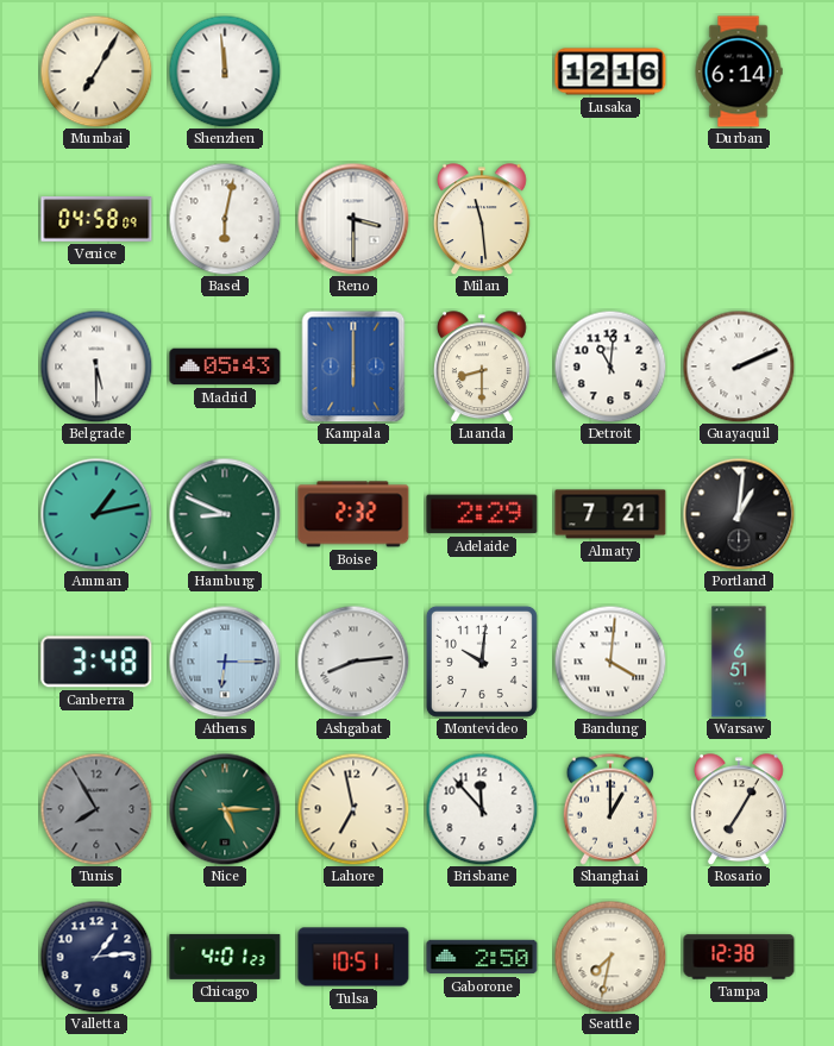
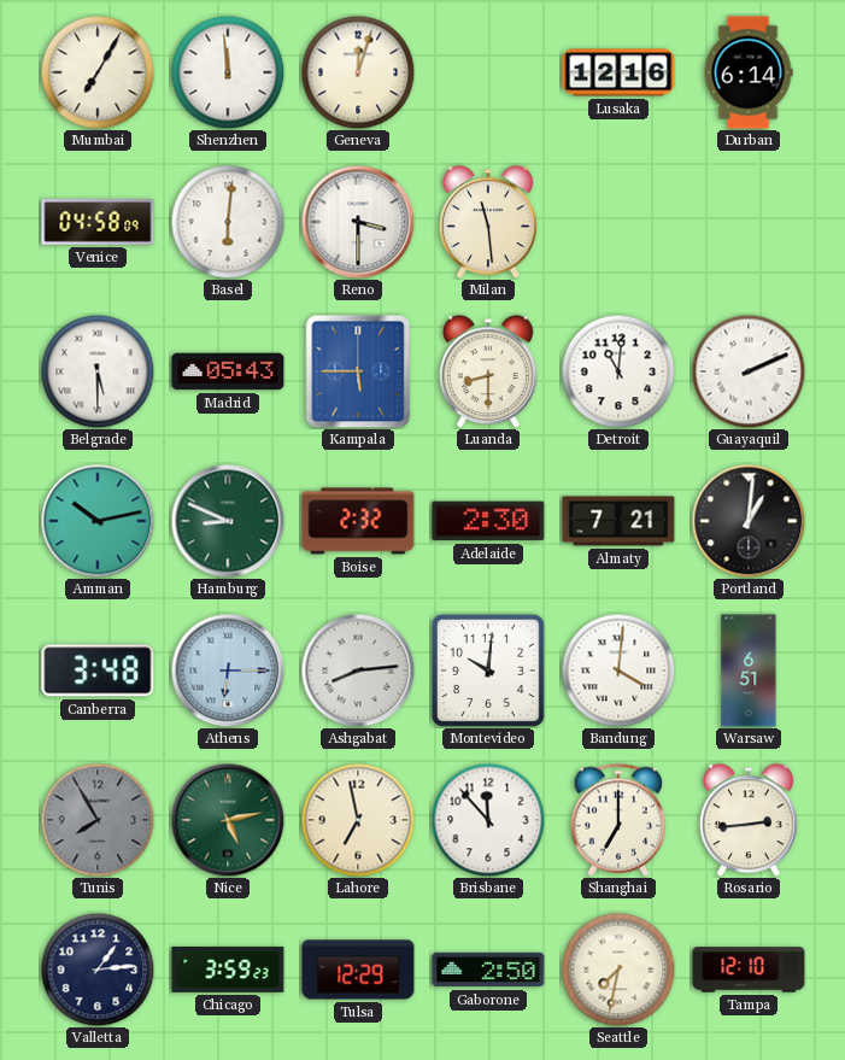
Geneva: none -> 12:03 (358, 72)
Basel: 6:02 -> 6:01 (228, 222)
Kampala: 6:00 -> 5:45 (358, 371)
Amman: 1:13 -> 10:13 (98, 521)
Adelaide: 2:29 -> 2:30 (488, 521)
Nice: 5:15 -> 5:13 (228, 820)
Shanghai: 1:00 -> 7:00 (618, 820)
Rosario: 7:05 -> 2:44 (749, 820)
Chicago: 4:01 -> 3:59 (228, 970)
Tulsa: 10:51 -> 12:29 (358, 970)
Tampa: 12:38 -> 12:10 (749, 970)
